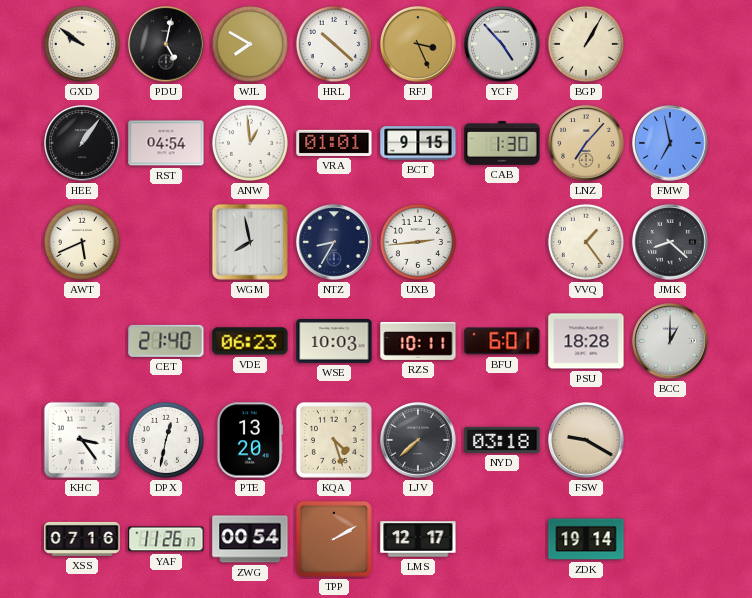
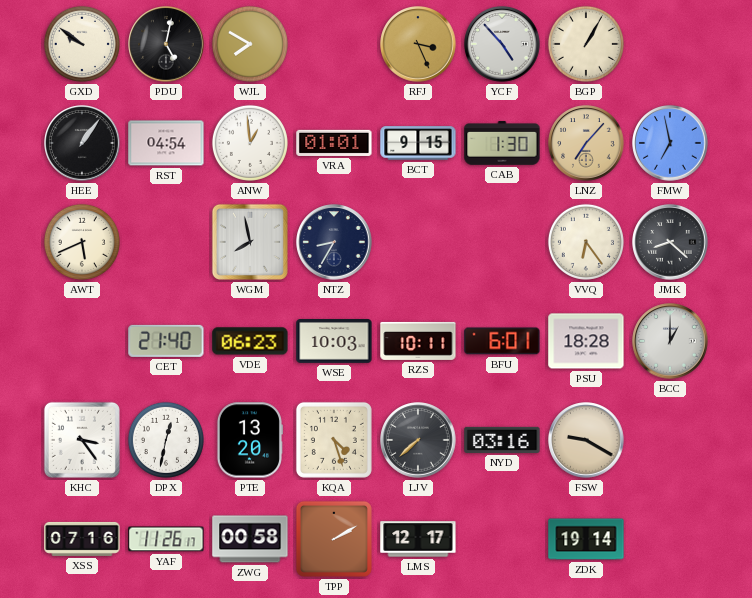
HRL: 10:22 -> none (334, 44)
UXB: 2:44 -> none (418, 242)
VVQ: 1:24 -> 6:24 (586, 242)
NYD: 03:18 -> 03:16 (502, 440)
ZWG: 00:54 -> 00:58 (250, 539)
